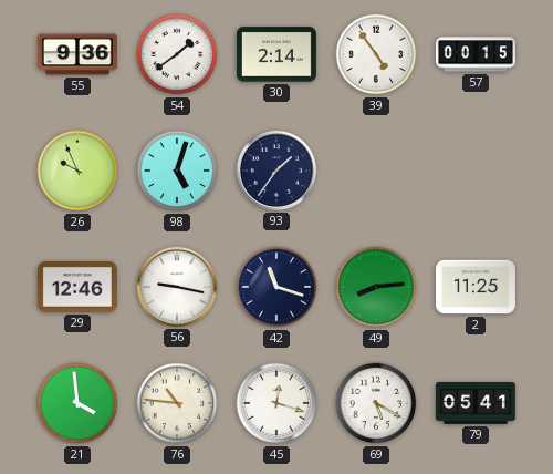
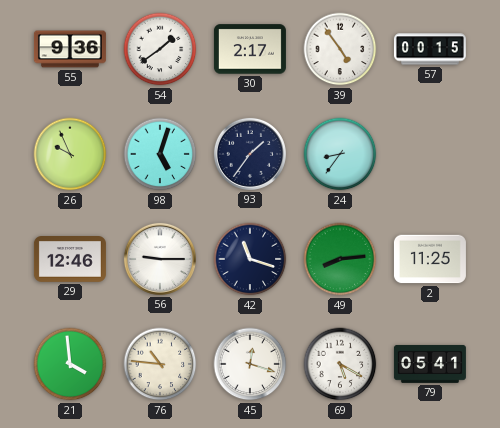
30: 2:14 -> 2:17 (250, 49)
24: none -> 8:36 (340, 154)
56: 9:17 -> 9:15 (160, 259)
